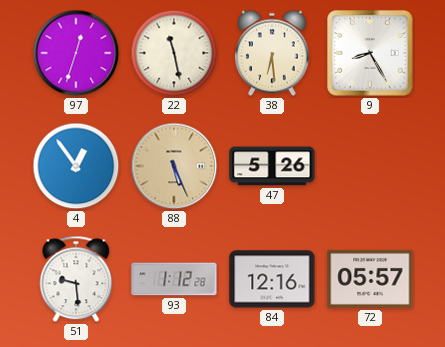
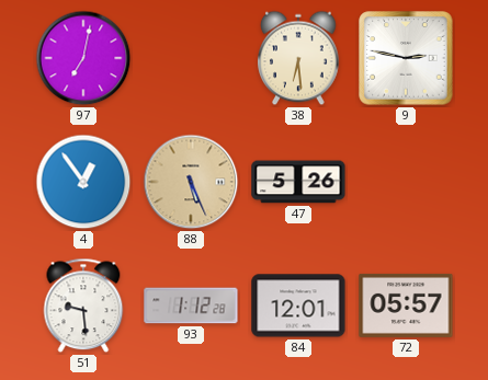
97: 12:33 -> 7:02 (83, 58)
22: 11:28 -> none (174, 53)
9: 8:25 -> 2:47 (406, 58)
84: 12:16 -> 12:01 (298, 306)
